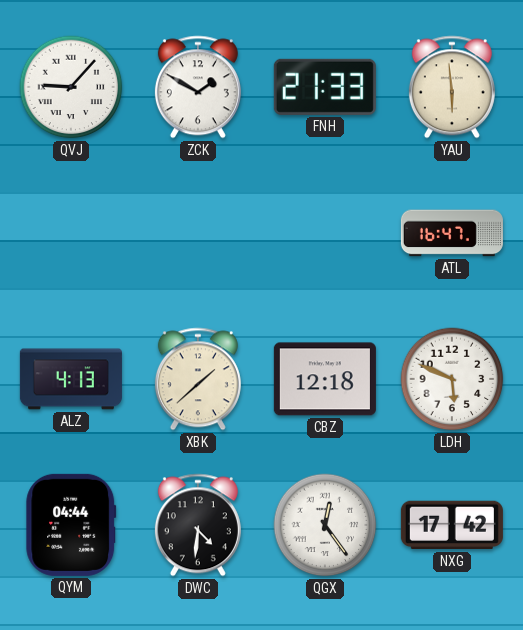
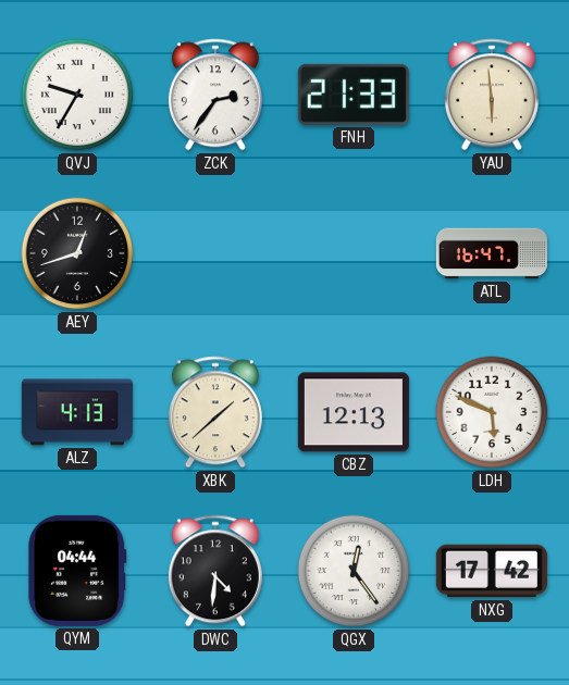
QVJ: 9:07 -> 9:35 (77, 95)
ZCK: 1:50 -> 2:36 (215, 95)
AEY: none -> 12:42 (77, 253)
CBZ: 12:18 -> 12:13 (354, 412)
